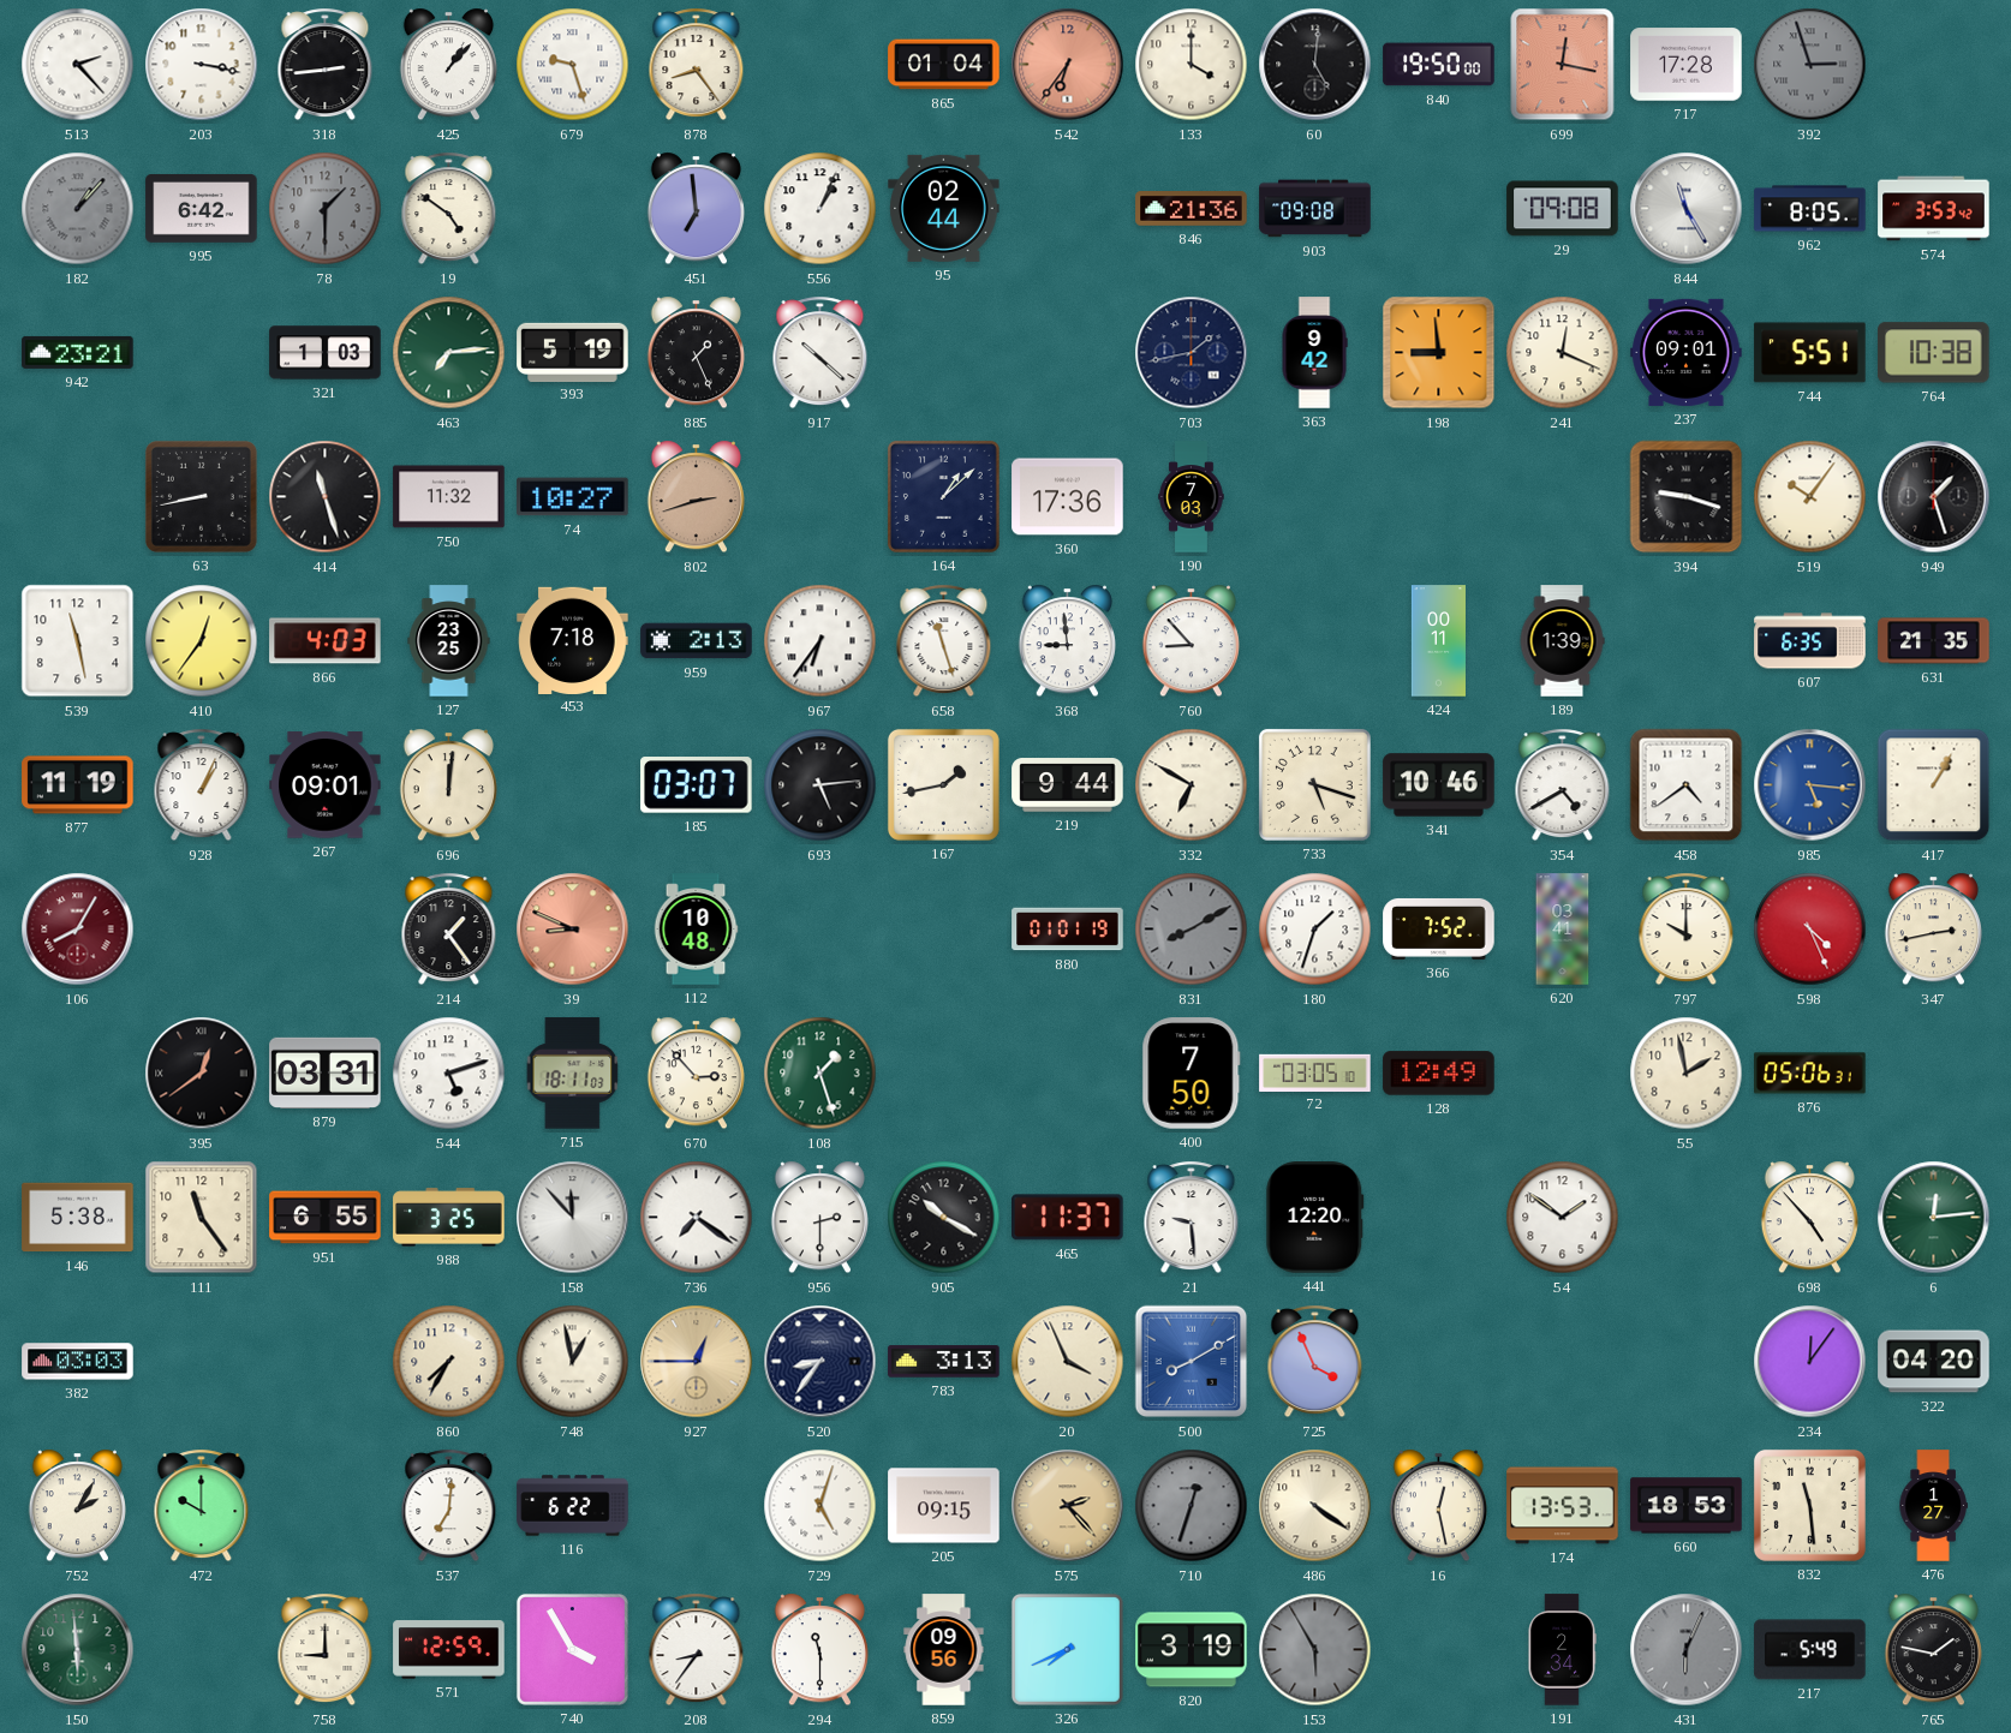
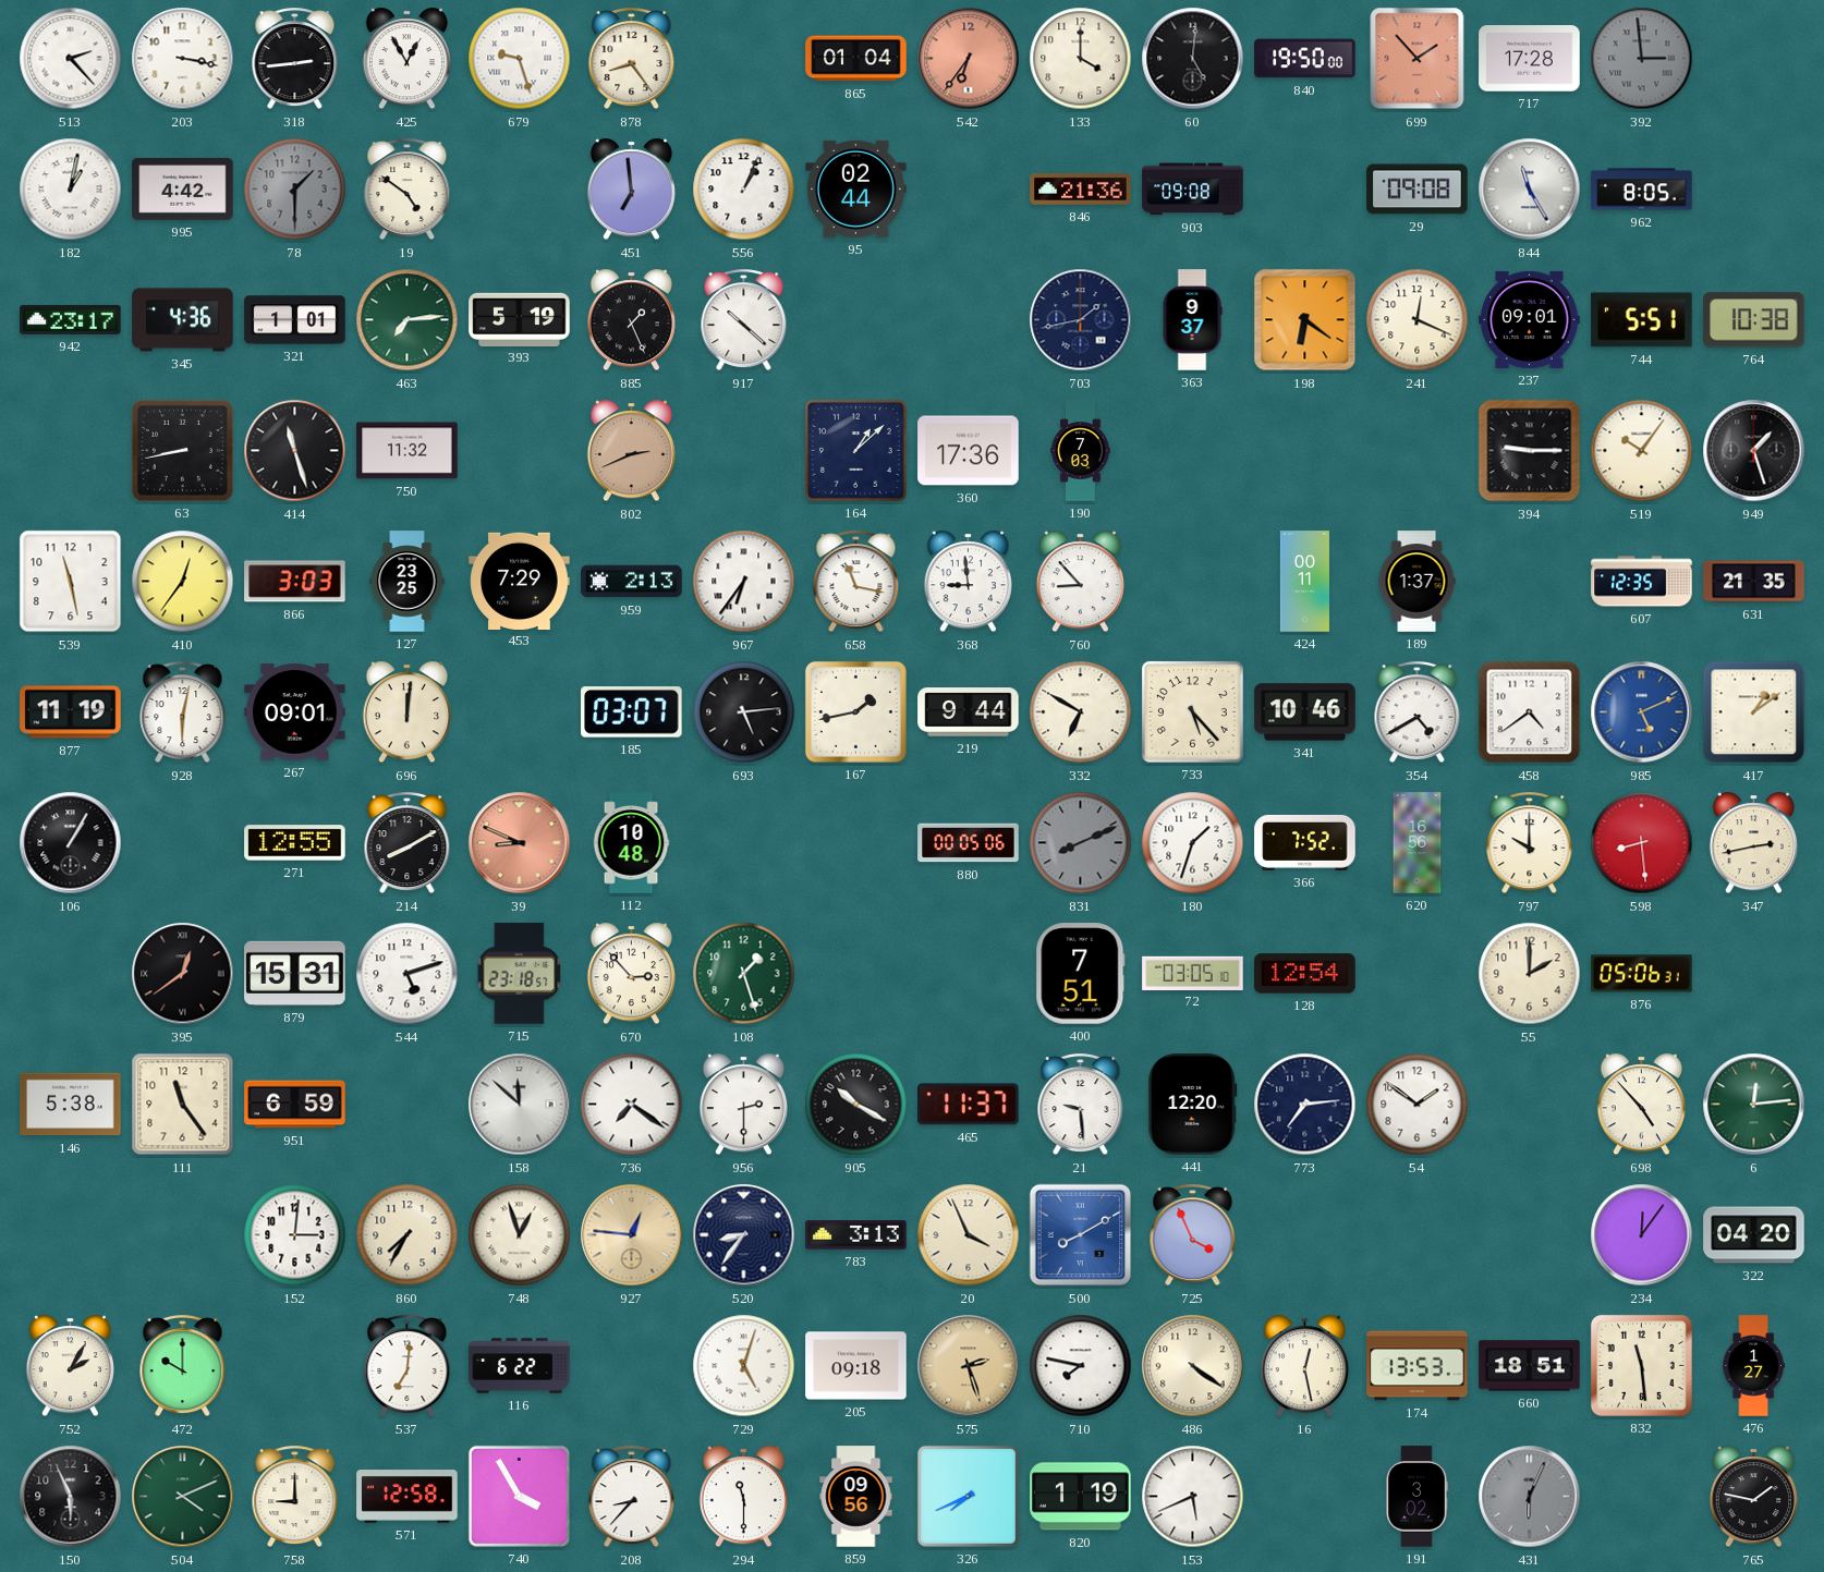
425: 1:07 -> 12:55 (406, 59)
699: 12:17 -> 1:53 (1418, 59)
392: 2:57 -> 2:59 (1642, 59)
182: 1:07 -> 1:02 (71, 190)
182 dial: grey -> white (71, 190)
995: 6:42 -> 4:42 (183, 190)
574: 3:53 -> none (1934, 209)
942: 23:21 -> 23:17 (71, 319)
345: none -> 4:36 (183, 320)
321: 1:03 -> 1:01 (295, 320)
363: 9:42 -> 9:37 (1192, 320)
198: 8:59 -> 6:21 (1305, 320)
74: 10:27 -> none (573, 497)
802: 2:42 -> 2:41 (631, 451)
394: 9:18 -> 9:15 (1530, 451)
866: 4:03 -> 3:03 (295, 582)
453: 7:18 -> 7:29 (520, 581)
658: 11:27 -> 11:17 (856, 582)
189: 1:39 -> 1:37 (1416, 582)
607: 6:35 -> 12:35 (1642, 582)
928: 1:04 -> 6:02 (183, 712)
733: 5:18 -> 5:23 (1192, 711)
985: 5:16 -> 5:11 (1642, 712)
417: 1:05 -> 1:09 (1754, 712)
106: 8:05 -> 1:05 (71, 843)
106 dial: burgundy -> black (71, 843)
271: none -> 12:55 (295, 843)
214: 1:24 -> 8:10 (408, 843)
880: 01:01 -> 00:05 (969, 843)
831: 8:10 -> 8:11 (1081, 843)
620: 03:41 -> 16:56 (1418, 843)
598: 4:26 -> 8:29 (1642, 843)
879: 03:31 -> 15:31 (295, 973)
715: 18:11 -> 23:18 (520, 974)
400: 7:50 -> 7:51 (1081, 974)
128: 12:49 -> 12:54 (1305, 974)
55: 1:58 -> 2:00 (1530, 974)
951: 6:55 -> 6:59 (295, 1105)
988: 3:25 -> none (449, 1218)
158: 11:53 -> 11:52 (520, 1105)
773: none -> 7:14 (1305, 1105)
382: 03:03 -> none (78, 1362)
152: none -> 3:01 (295, 1235)
748: 12:58 -> 12:57 (520, 1235)
927: 12:45 -> 12:46 (632, 1235)
205: 09:15 -> 09:18 (856, 1366)
575: 2:23 -> 2:27 (969, 1366)
710: 12:33 -> 7:47 (1081, 1366)
710 dial: grey -> white (1081, 1366)
660: 18:53 -> 18:51 (1530, 1366)
150: 5:59 -> 5:56 (71, 1497)
150 dial: green -> black (71, 1497)
504: none -> 4:11 (183, 1497)
571: 12:59 -> 12:58 (408, 1497)
208: 8:36 -> 8:37 (632, 1497)
820: 3:19 -> 1:19 (1081, 1497)
153: 5:55 -> 5:41 (1193, 1497)
153 dial: grey -> white (1193, 1497)
191: 2:34 -> 3:02 (1416, 1497)
217: 5:49 -> none (1810, 1650)
